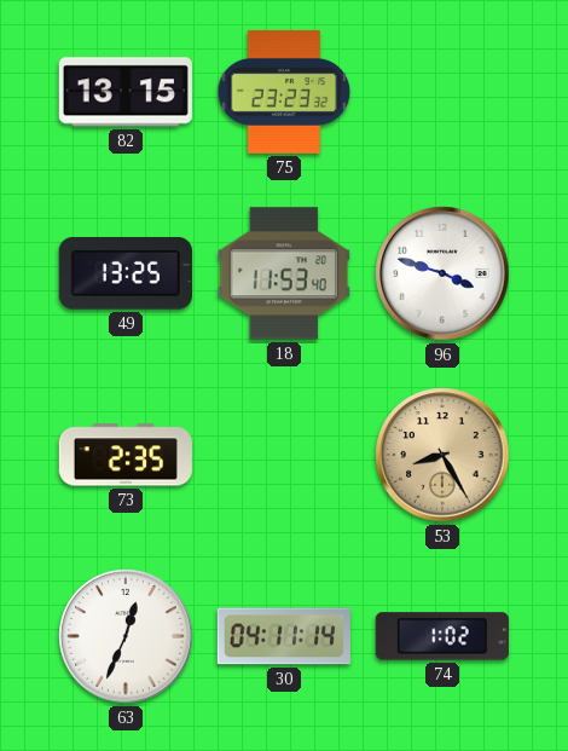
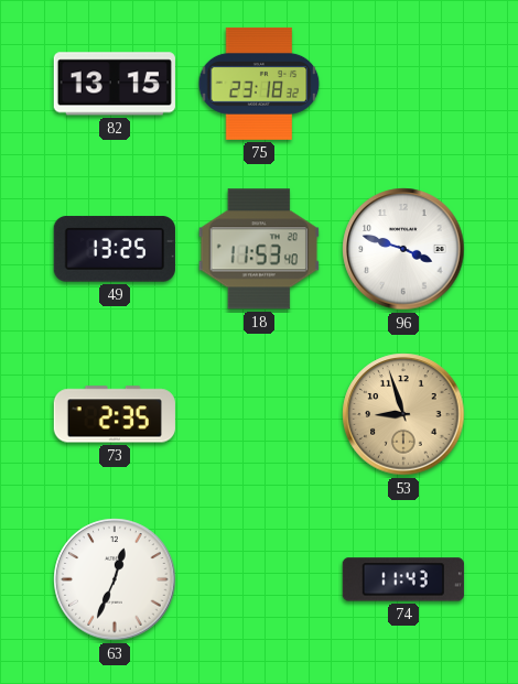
75: 23:23 -> 23:18 (259, 84)
53: 8:25 -> 8:57 (403, 414)
30: 04:11 -> none (284, 636)
74: 1:02 -> 11:43 (403, 579)
